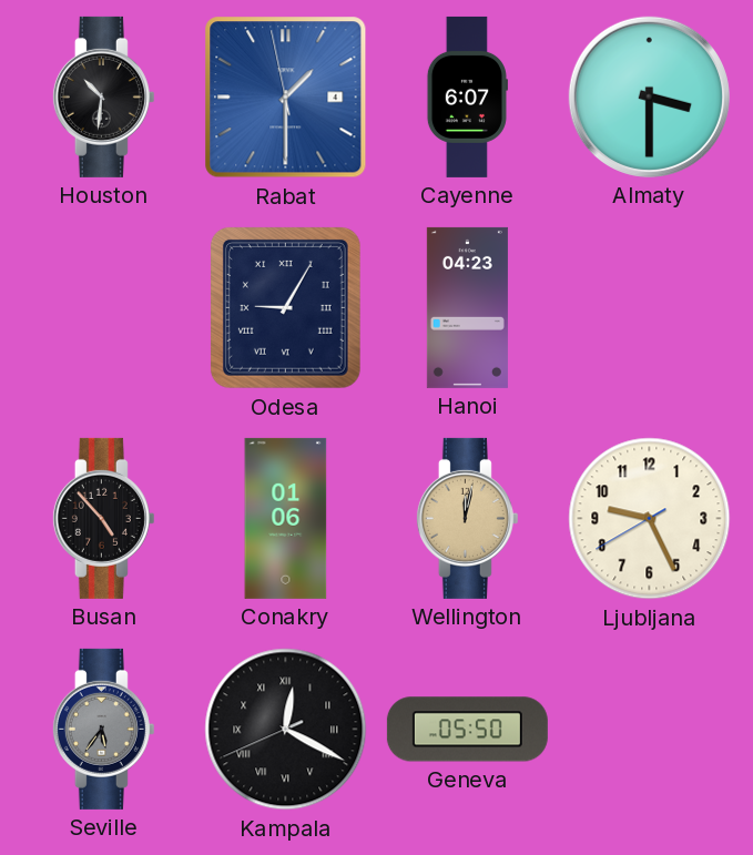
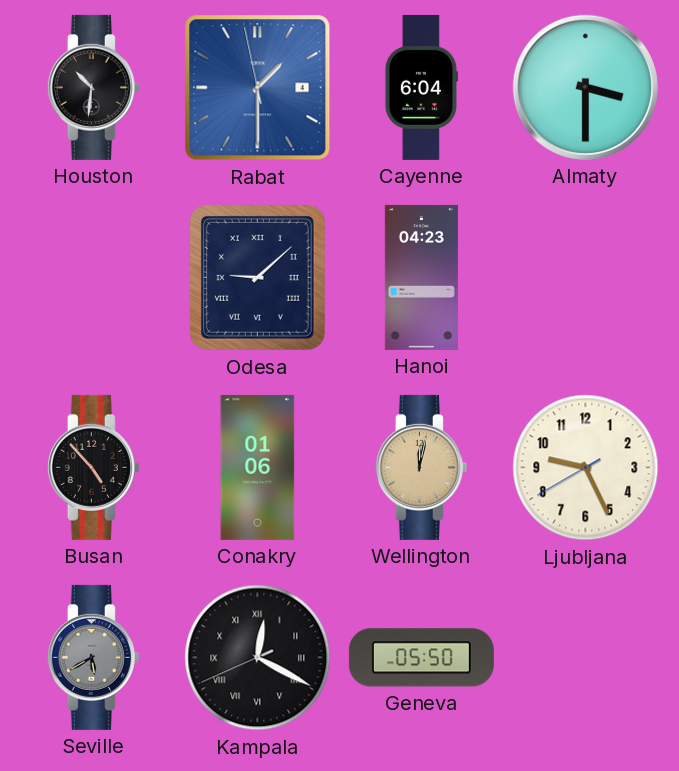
Cayenne: 6:07 -> 6:04 (421, 87)
Odesa: 9:05 -> 9:08 (257, 277)
Seville: 5:36 -> 5:40 (93, 657)
